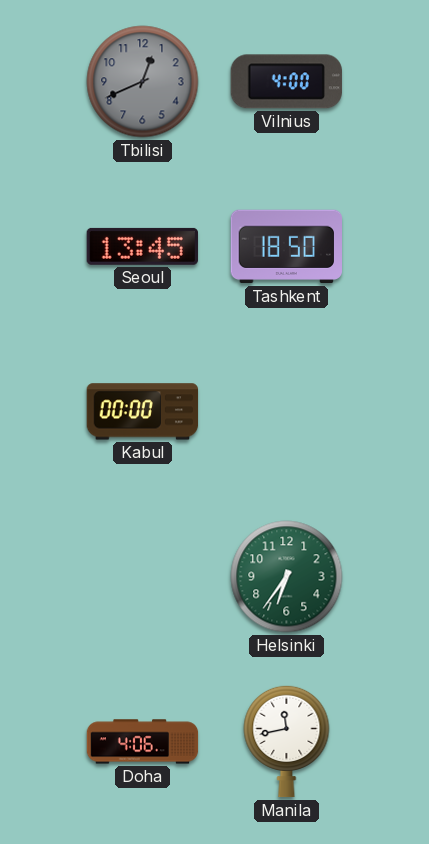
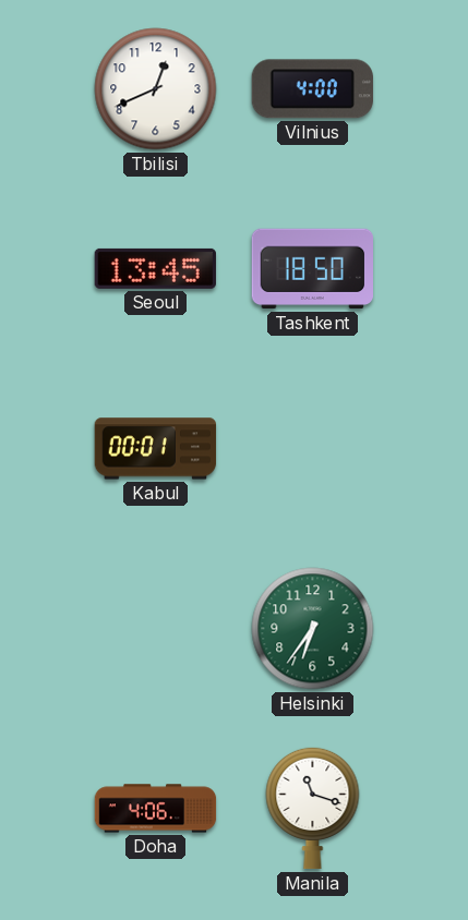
Tbilisi dial: grey -> white (156, 89)
Kabul: 00:00 -> 00:01 (156, 449)
Manila: 11:43 -> 11:18 (313, 808)
